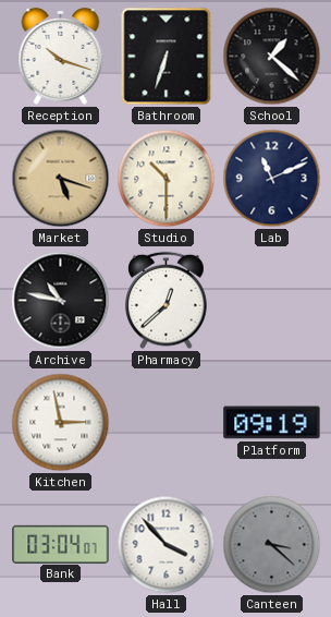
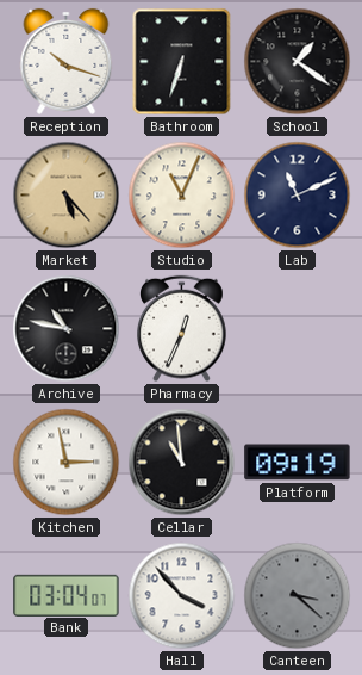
School: 1:22 -> 1:21 (298, 62)
Market: 5:18 -> 5:23 (67, 196)
Studio: 10:30 -> 11:04 (182, 196)
Pharmacy: 12:38 -> 12:34 (182, 329)
Cellar: none -> 10:59 (182, 463)
